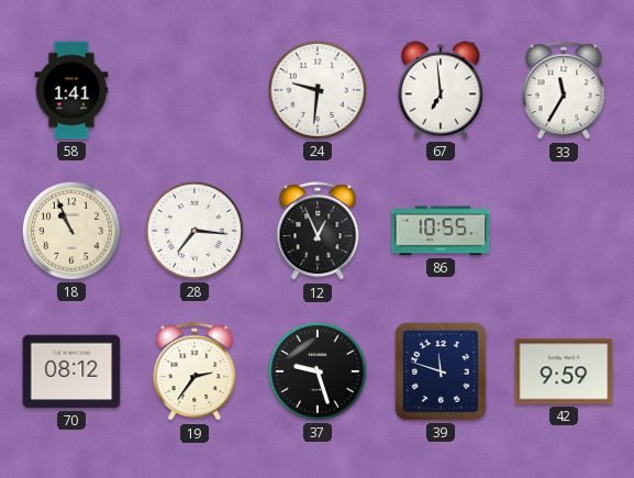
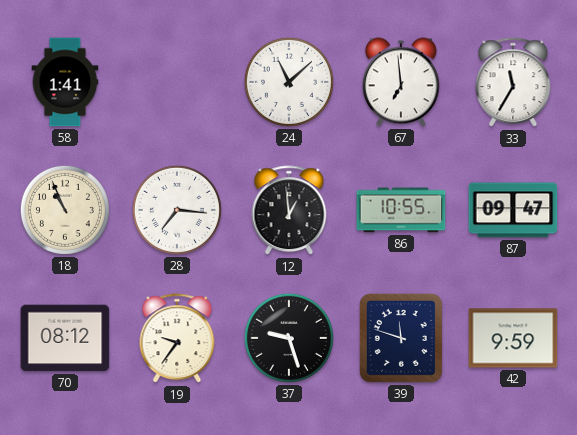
24: 9:31 -> 11:08 (289, 82)
12: 12:56 -> 12:59 (289, 211)
87: none -> 09:47 (513, 210)
19: 2:36 -> 9:36 (177, 339)
